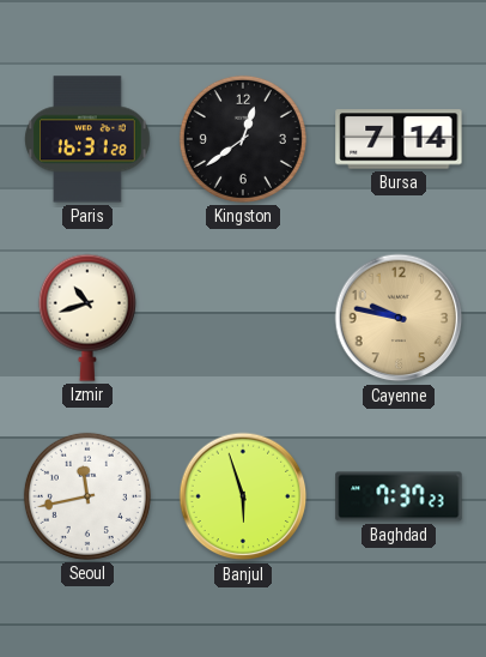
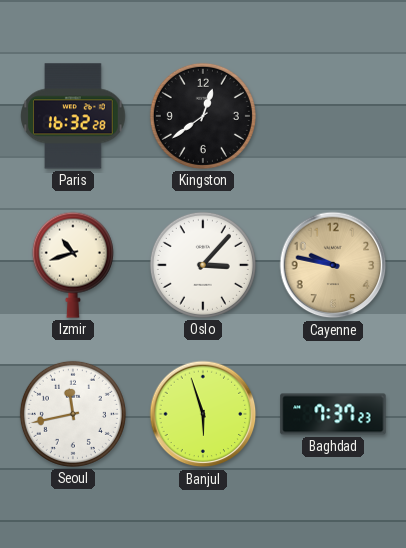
Paris: 16:31 -> 16:32 (73, 116)
Bursa: 7:14 -> none (399, 139)
Oslo: none -> 3:07 (203, 265)
